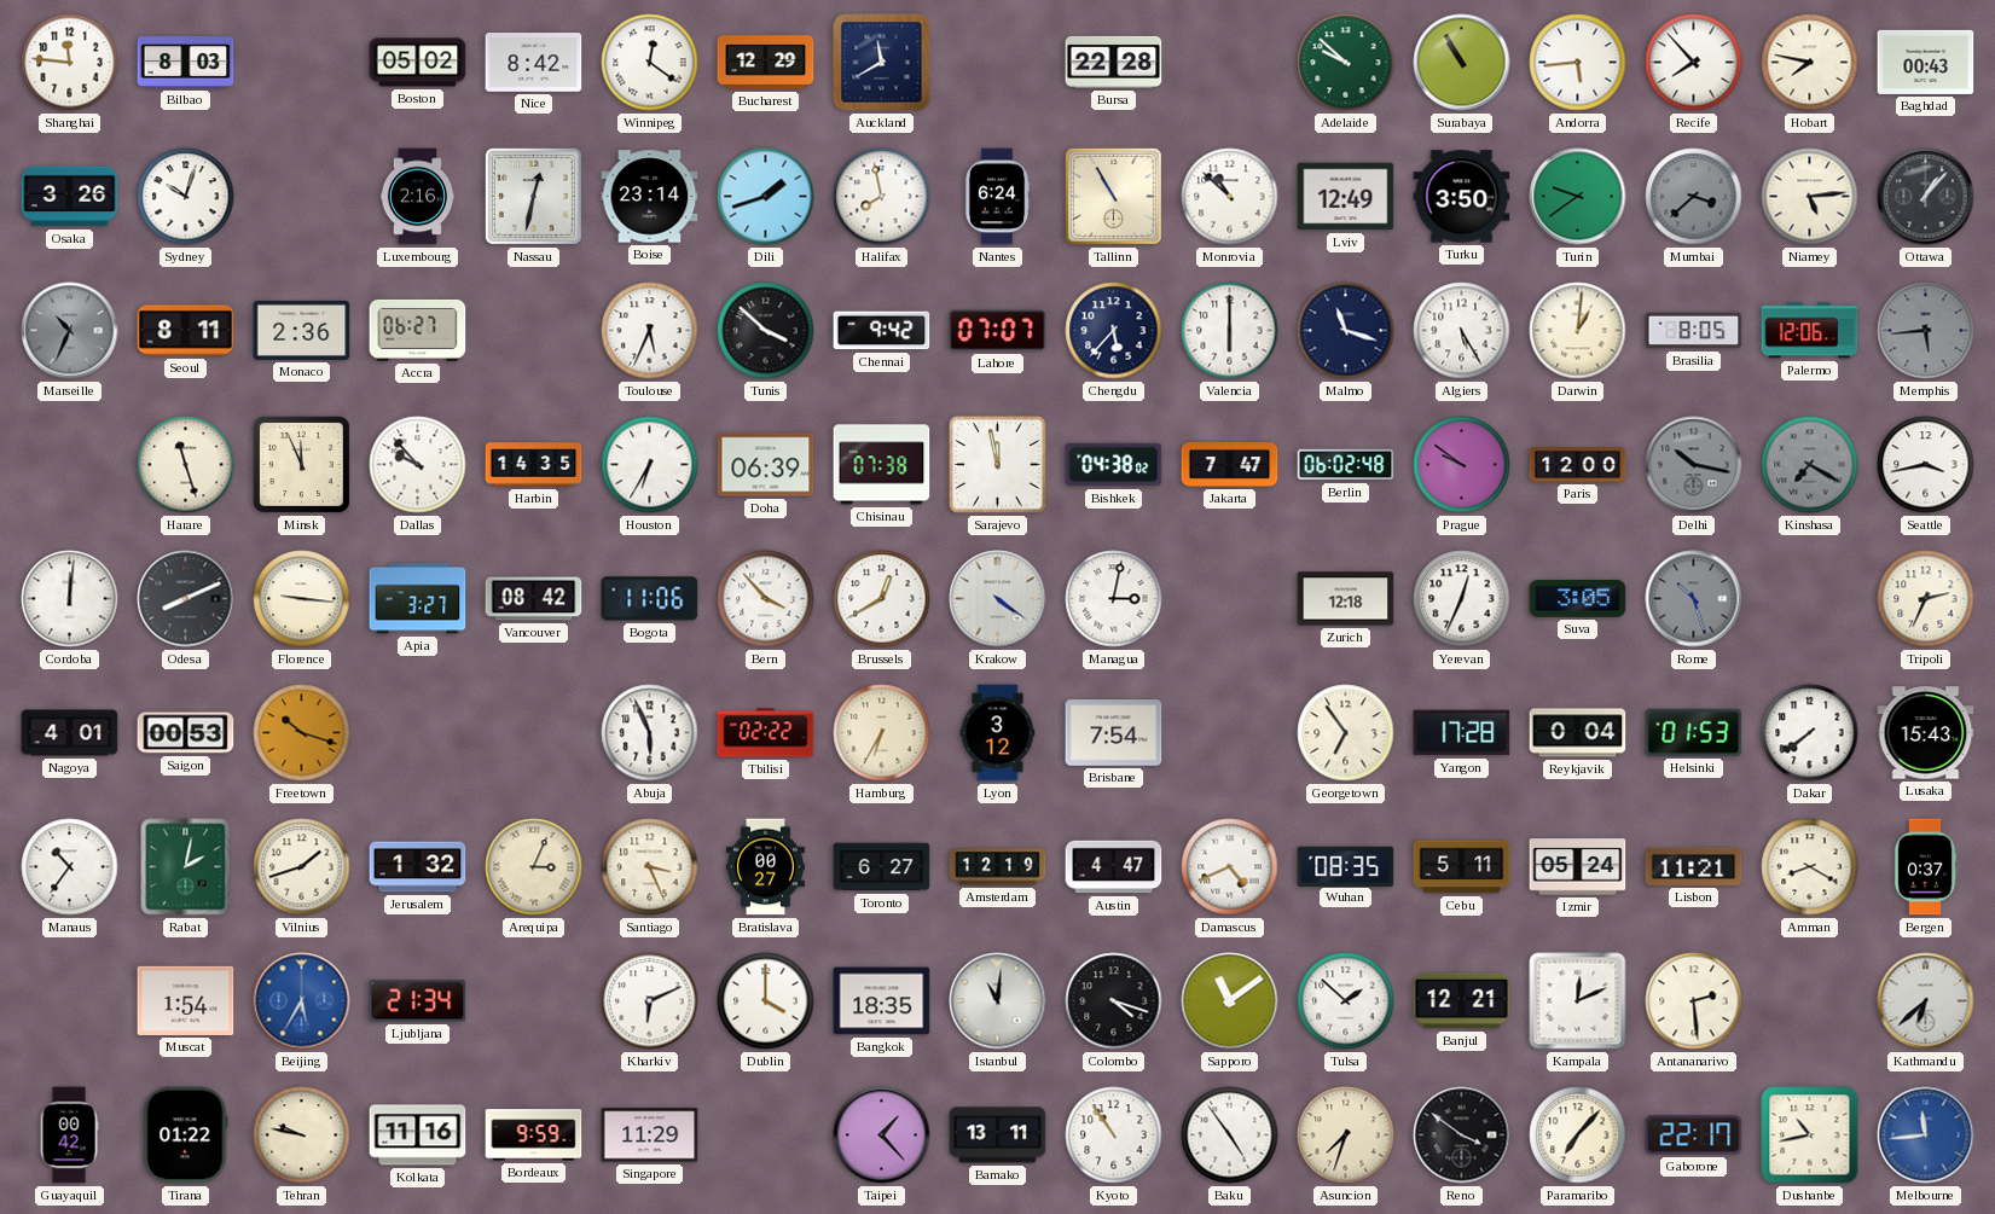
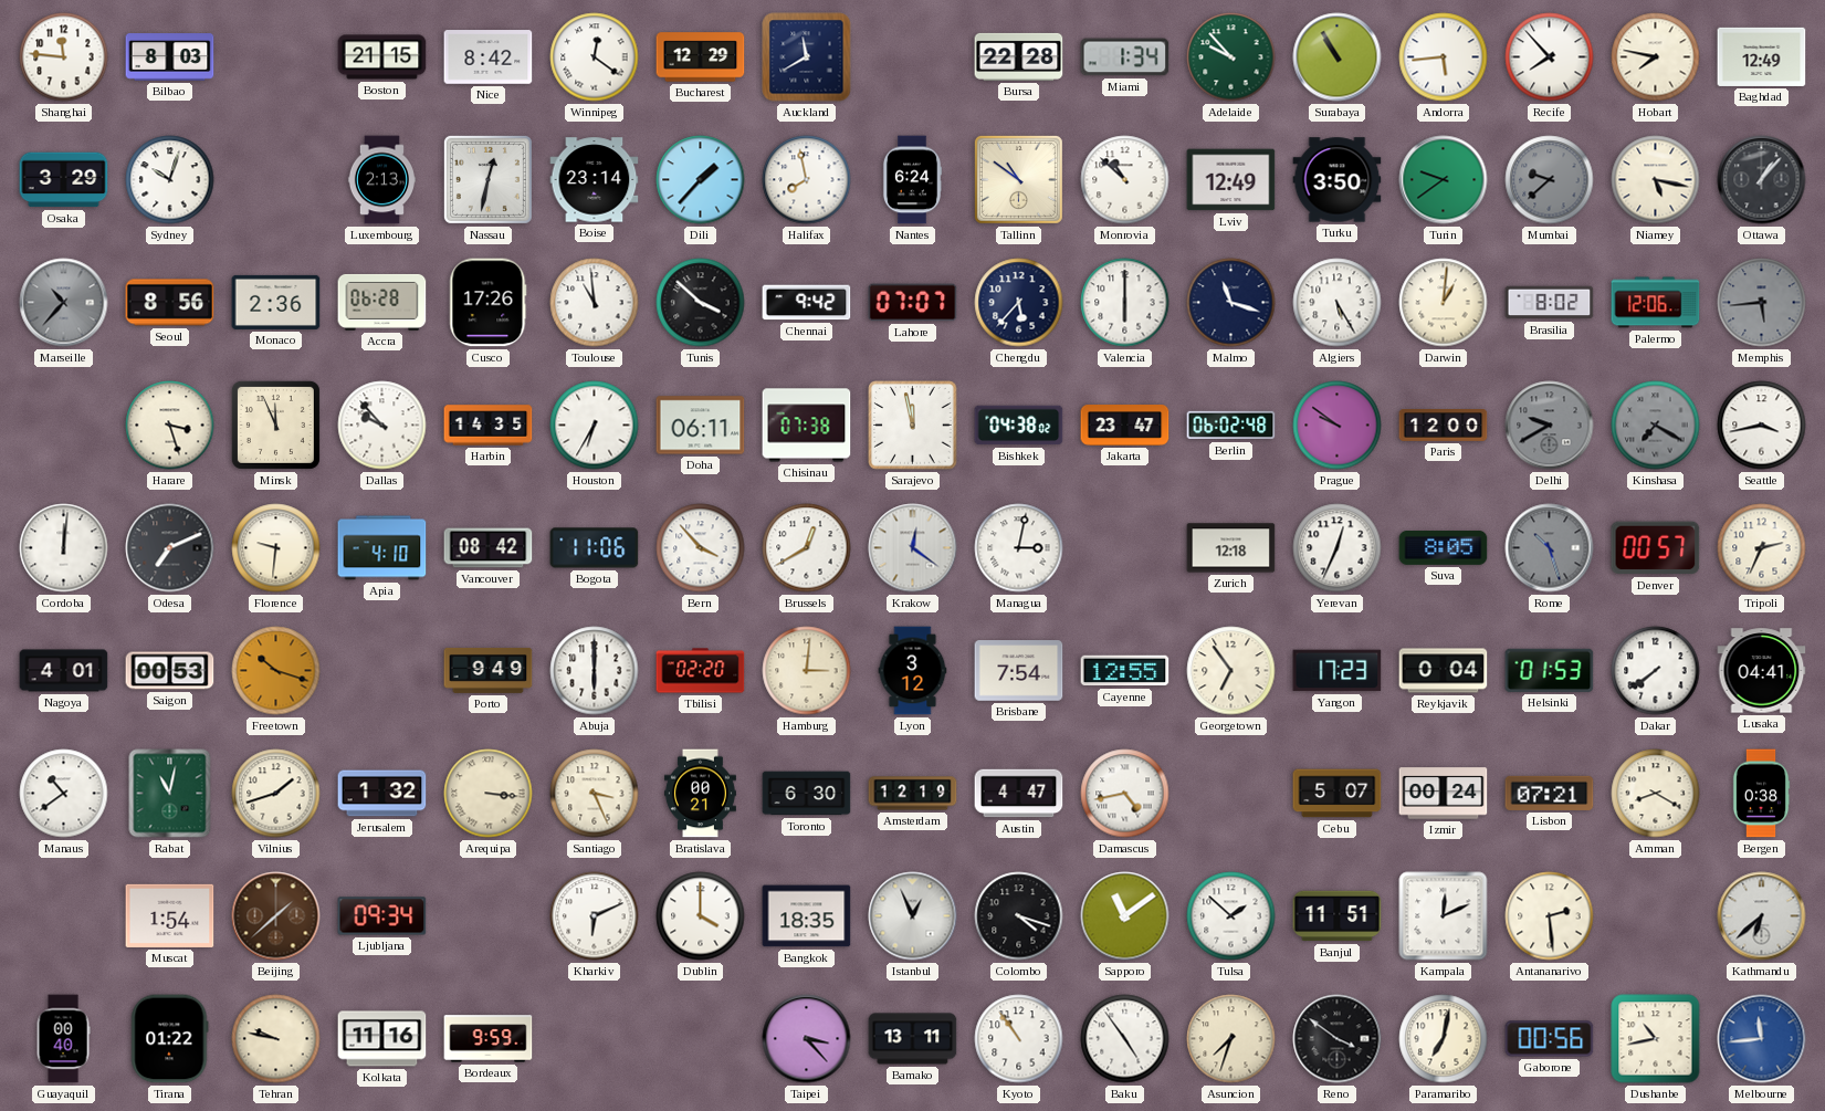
Boston: 05:02 -> 21:15 (382, 57)
Miami: none -> 1:34 (1125, 57)
Adelaide: 9:52 -> 9:53 (1231, 57)
Baghdad: 00:43 -> 12:49 (1762, 56)
Osaka: 3:26 -> 3:29 (64, 180)
Luxembourg: 2:16 -> 2:13 (381, 180)
Dili: 1:42 -> 1:37 (701, 180)
Tallinn: 10:55 -> 10:51 (1018, 179)
Mumbai: 3:38 -> 9:38 (1550, 180)
Niamey: 5:14 -> 5:17 (1656, 180)
Marseille: 10:34 -> 10:37 (64, 303)
Seoul: 8:11 -> 8:56 (170, 303)
Accra: 06:27 -> 06:28 (382, 302)
Cusco: none -> 17:26 (489, 303)
Toulouse: 5:34 -> 10:59 (595, 303)
Brasilia: 8:05 -> 8:02 (1550, 303)
Harare: 11:27 -> 3:27 (170, 426)
Doha: 06:39 -> 06:11 (701, 426)
Jakarta: 7:47 -> 23:47 (1125, 426)
Delhi: 10:17 -> 9:40 (1550, 426)
Odesa: 8:11 -> 7:11 (170, 548)
Florence: 9:16 -> 9:31 (276, 548)
Apia: 3:27 -> 4:10 (382, 548)
Krakow: 4:21 -> 12:21 (913, 548)
Suva: 3:05 -> 8:05 (1444, 548)
Denver: none -> 00:57 (1656, 548)
Porto: none -> 9:49 (489, 670)
Abuja: 5:56 -> 6:00 (595, 671)
Tbilisi: 02:22 -> 02:20 (701, 671)
Hamburg: 6:35 -> 3:01 (807, 671)
Cayenne: none -> 12:55 (1125, 671)
Yangon: 17:28 -> 17:23 (1338, 671)
Lusaka: 15:43 -> 04:41 (1762, 671)
Manaus: 10:36 -> 10:39 (64, 794)
Rabat: 2:02 -> 11:02 (170, 794)
Arequipa: 3:04 -> 3:16 (489, 794)
Bratislava: 00:27 -> 00:21 (700, 794)
Toronto: 6:27 -> 6:30 (807, 794)
Damascus: 4:41 -> 4:43 (1125, 794)
Wuhan: 08:35 -> none (1346, 866)
Cebu: 5:11 -> 5:07 (1338, 794)
Izmir: 05:24 -> 00:24 (1444, 794)
Lisbon: 11:21 -> 07:21 (1550, 793)
Bergen: 0:37 -> 0:38 (1761, 794)
Beijing: 5:35 -> 1:38 (276, 916)
Beijing dial: blue -> brown (276, 916)
Ljubljana: 21:34 -> 09:34 (382, 916)
Istanbul: 11:01 -> 12:56 (913, 916)
Banjul: 12:21 -> 11:51 (1338, 916)
Guayaquil: 00:42 -> 00:40 (63, 1039)
Singapore: 11:29 -> none (650, 1135)
Taipei: 1:23 -> 3:23 (807, 1039)
Paramaribo: 7:07 -> 7:02 (1444, 1039)
Gaborone: 22:17 -> 00:56 (1550, 1039)
